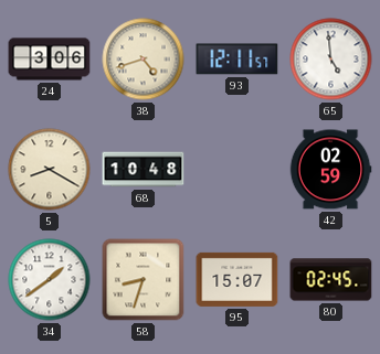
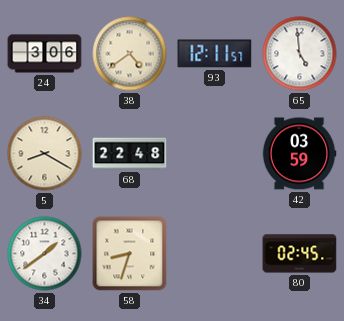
38: 4:42 -> 4:39 (130, 54)
68: 10:48 -> 22:48 (130, 154)
42: 02:59 -> 03:59 (299, 154)
95: 15:07 -> none (237, 279)
